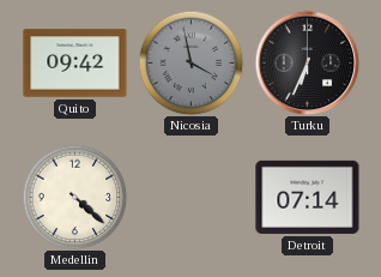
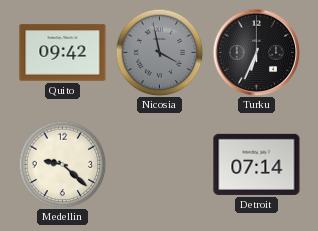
Medellin: 4:22 -> 9:22 (62, 164)
